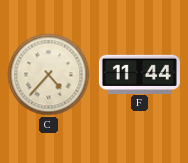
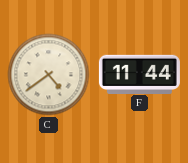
C: 4:37 -> 4:39 (49, 75)
